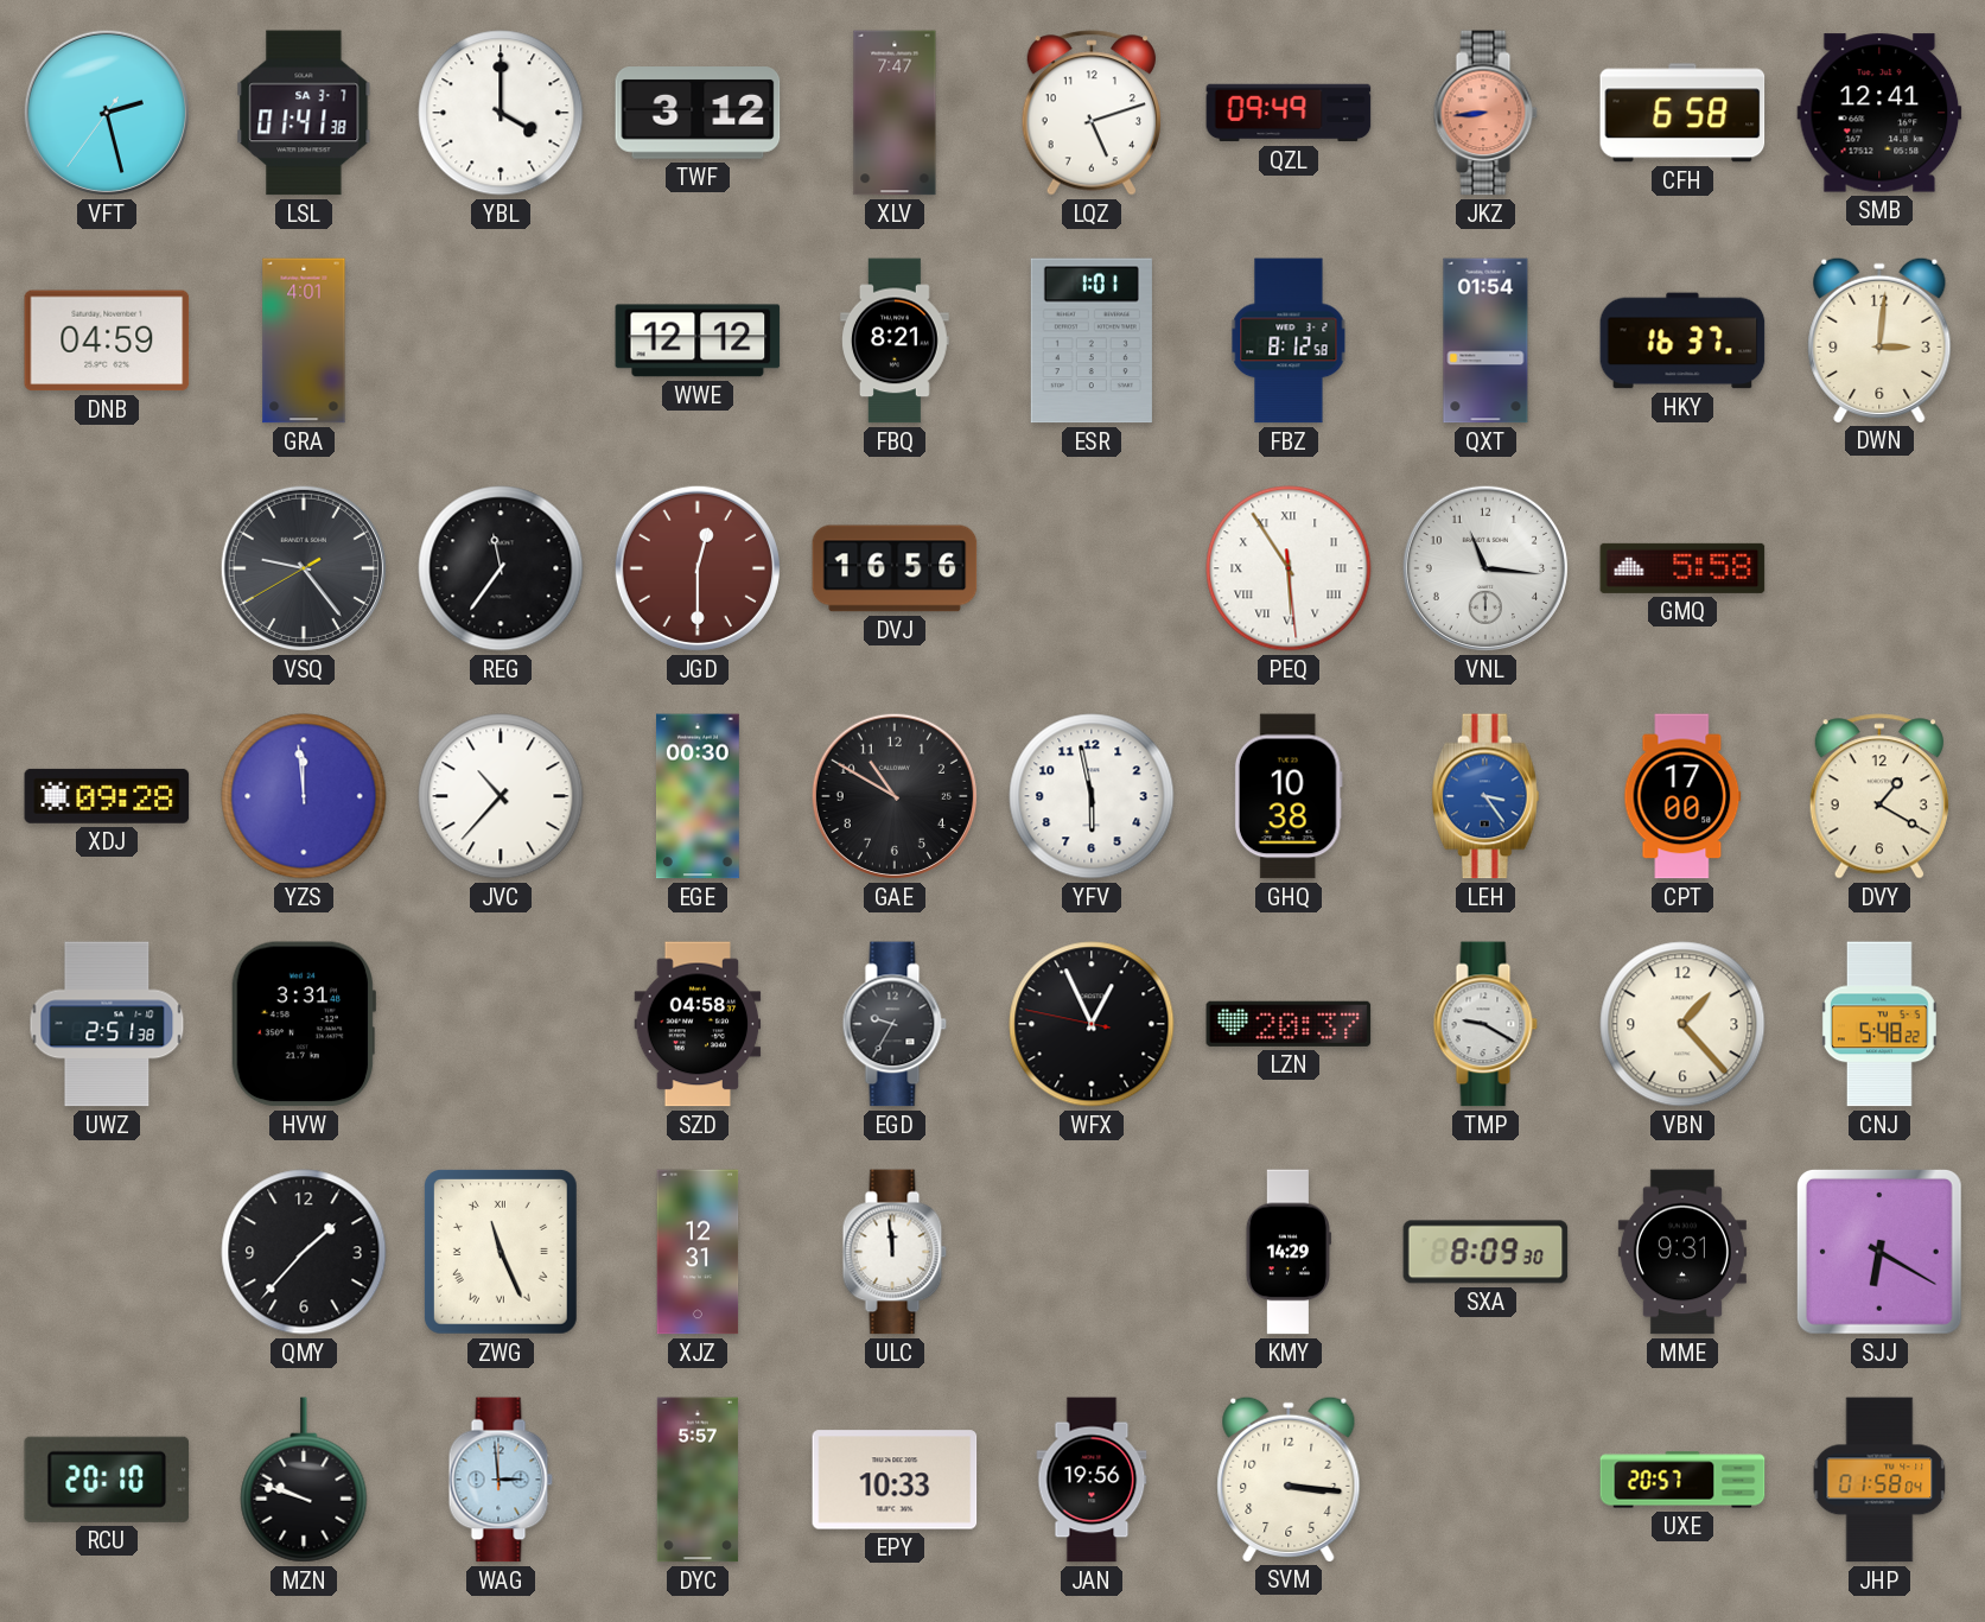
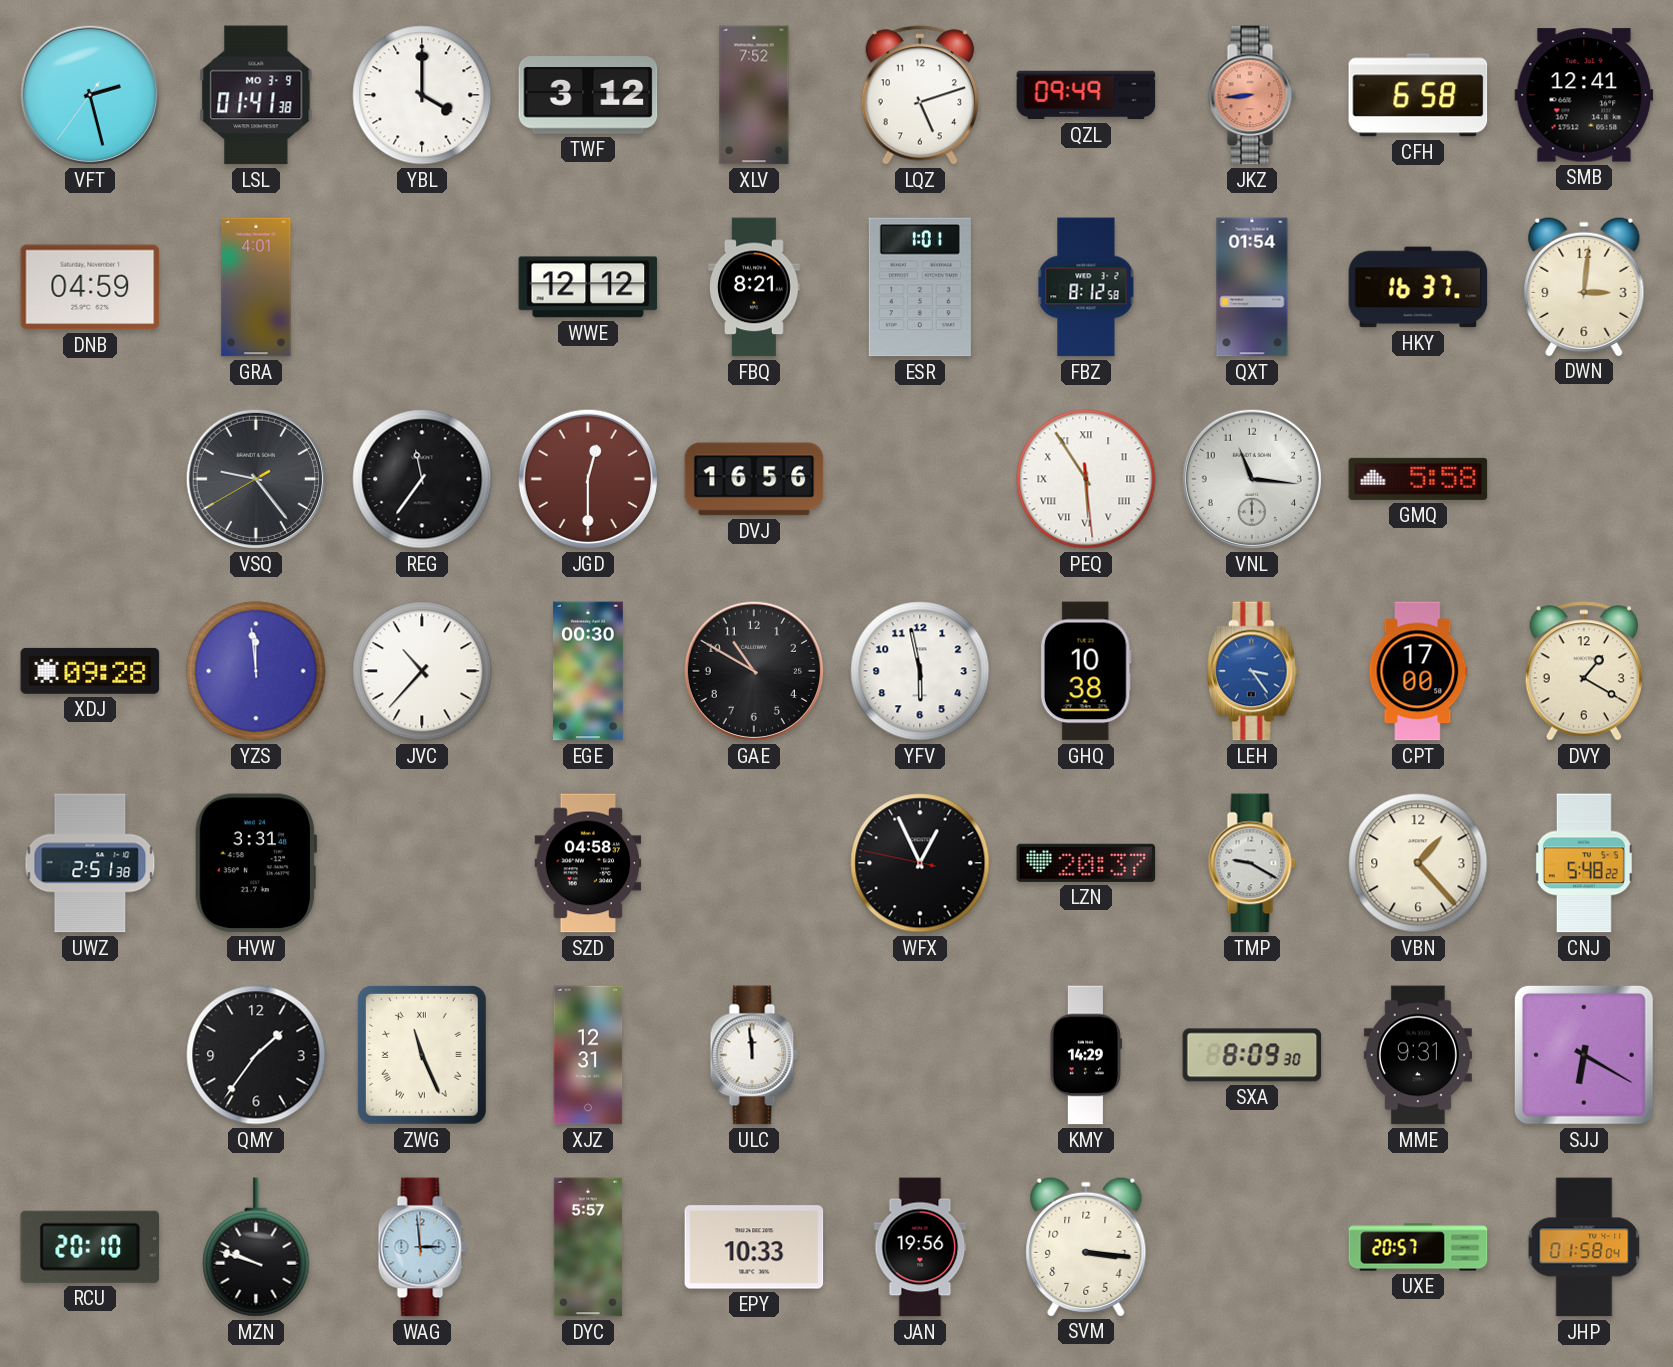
LSL date: SA 3-7 -> MO 3-9 (256, 95)
XLV: 7:47 -> 7:52 (754, 95)
EGD: 9:35 -> none (895, 1024)
QMY: 1:37 -> 1:36 (256, 1055)
